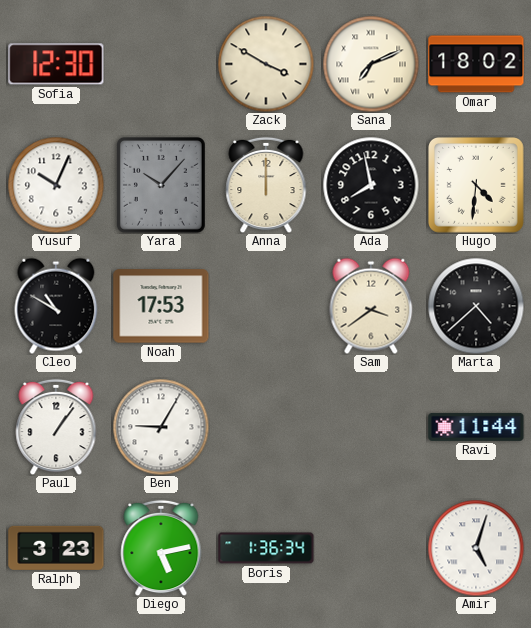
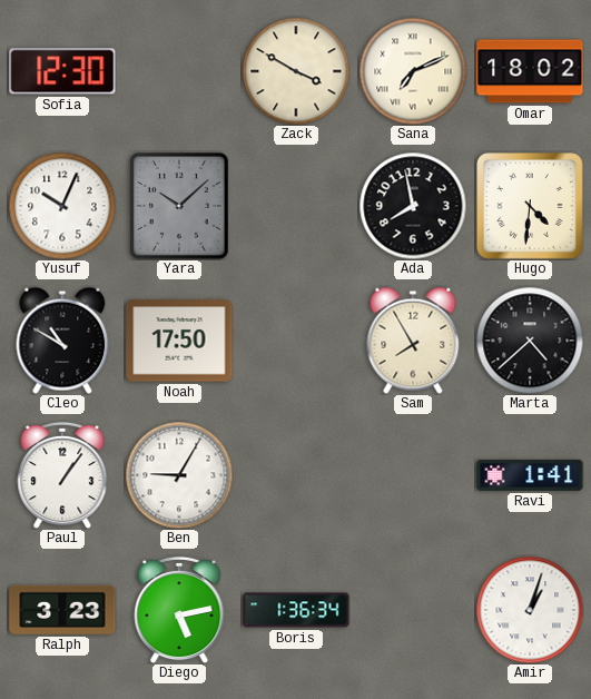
Yara: 10:07 -> 10:08 (179, 206)
Anna: 12:00 -> none (266, 185)
Noah: 17:53 -> 17:50 (179, 341)
Sam: 3:39 -> 7:55 (413, 341)
Ravi: 11:44 -> 1:41 (530, 475)
Amir: 5:03 -> 1:03 (530, 610)
